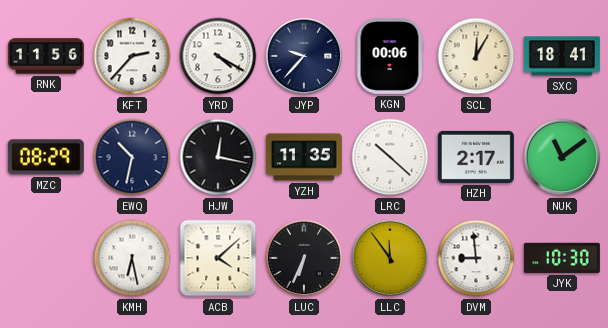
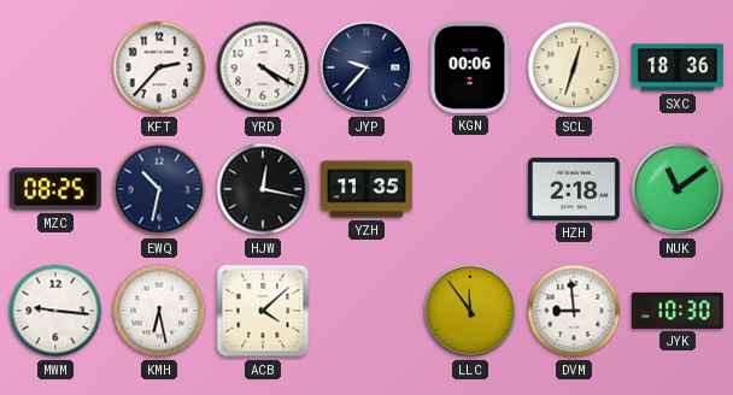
RNK: 11:56 -> none (46, 56)
SCL: 12:05 -> 12:33 (574, 67)
SXC: 18:41 -> 18:36 (678, 67)
MZC: 08:29 -> 08:25 (55, 189)
LRC: 10:22 -> none (390, 157)
HZH: 2:17 -> 2:18 (574, 189)
MWM: none -> 9:16 (55, 311)
LUC: 6:34 -> none (304, 258)
